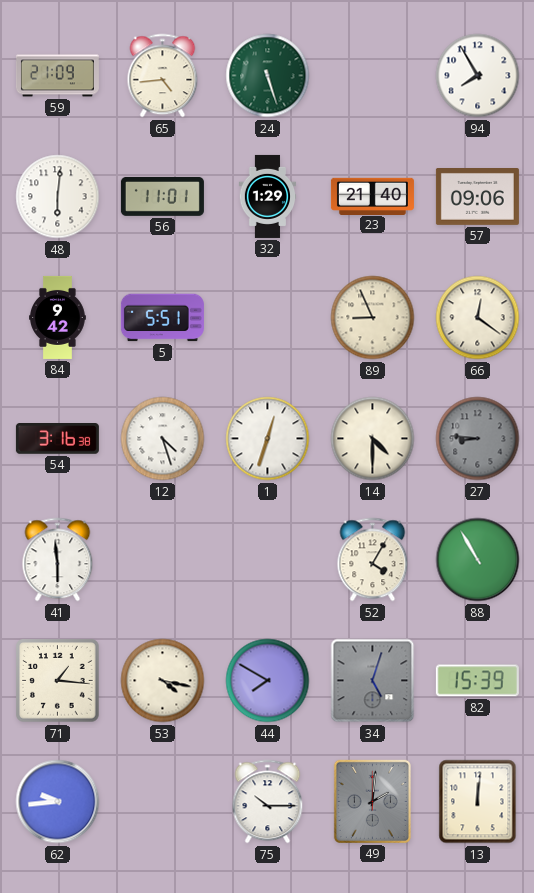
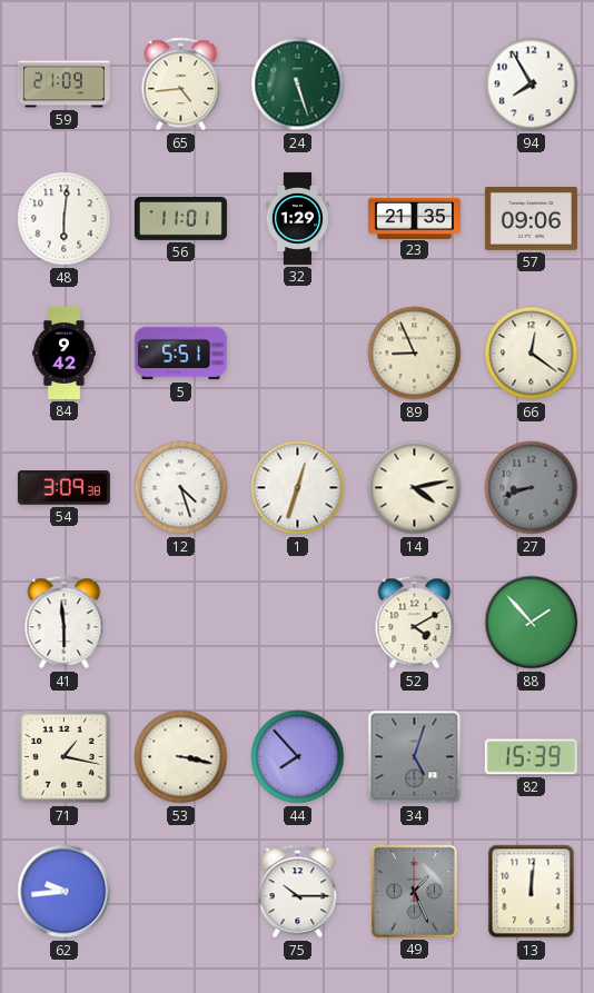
23: 21:40 -> 21:35 (414, 218)
54: 3:16 -> 3:09 (63, 488)
14: 4:30 -> 4:13 (415, 488)
27: 8:46 -> 8:42 (532, 488)
52: 4:05 -> 4:10 (415, 623)
88: 10:55 -> 1:53 (532, 623)
71: 1:16 -> 1:17 (65, 757)
53: 4:17 -> 3:17 (181, 757)
44: 7:50 -> 7:53 (298, 757)
49: 2:01 -> 1:26 (414, 891)
